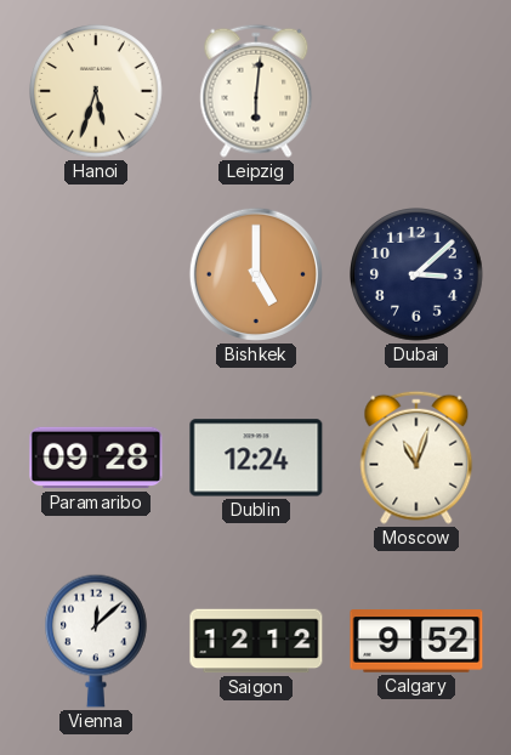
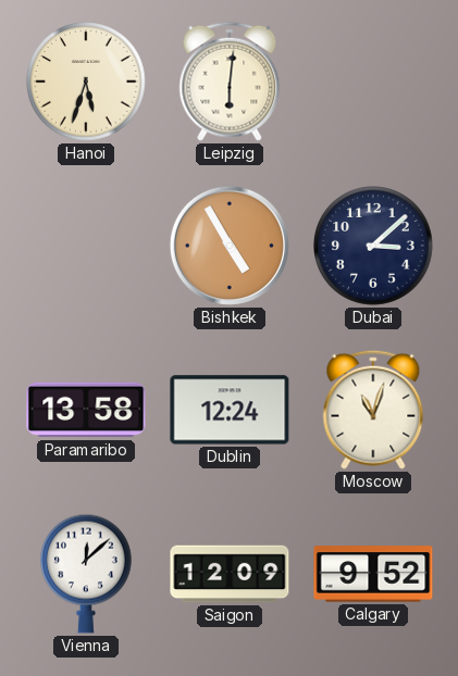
Bishkek: 5:00 -> 4:55 (230, 246)
Paramaribo: 09:28 -> 13:58 (86, 410)
Saigon: 12:12 -> 12:09 (230, 574)
